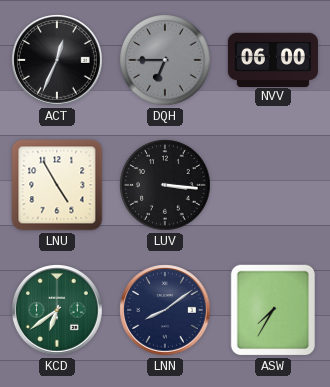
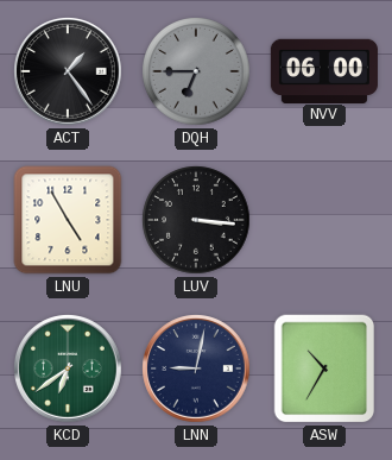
ACT: 12:34 -> 1:24 (69, 73)
LNN: 8:09 -> 9:02 (197, 370)
ASW: 7:35 -> 10:35 (324, 368)
